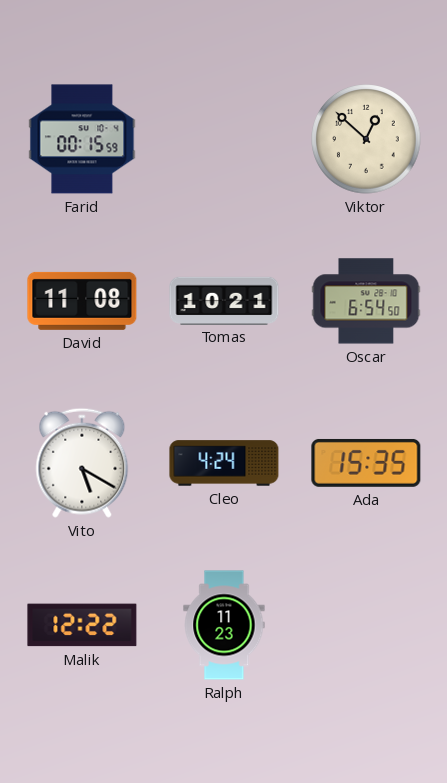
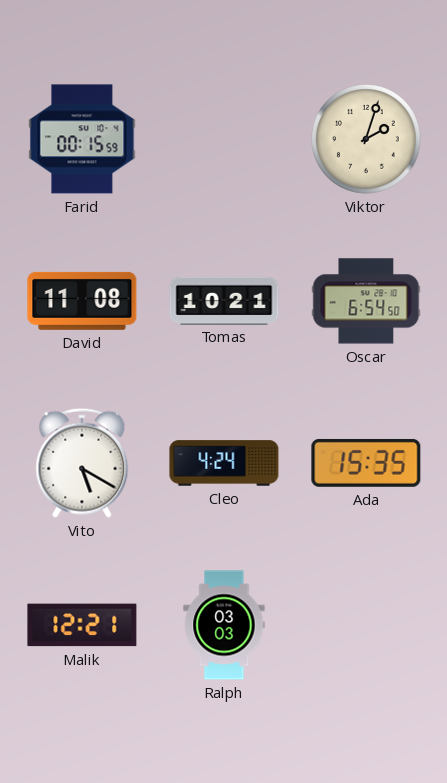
Viktor: 12:52 -> 2:03 (367, 140)
Malik: 12:22 -> 12:21 (82, 625)
Ralph: 11:23 -> 03:03 (224, 625)
